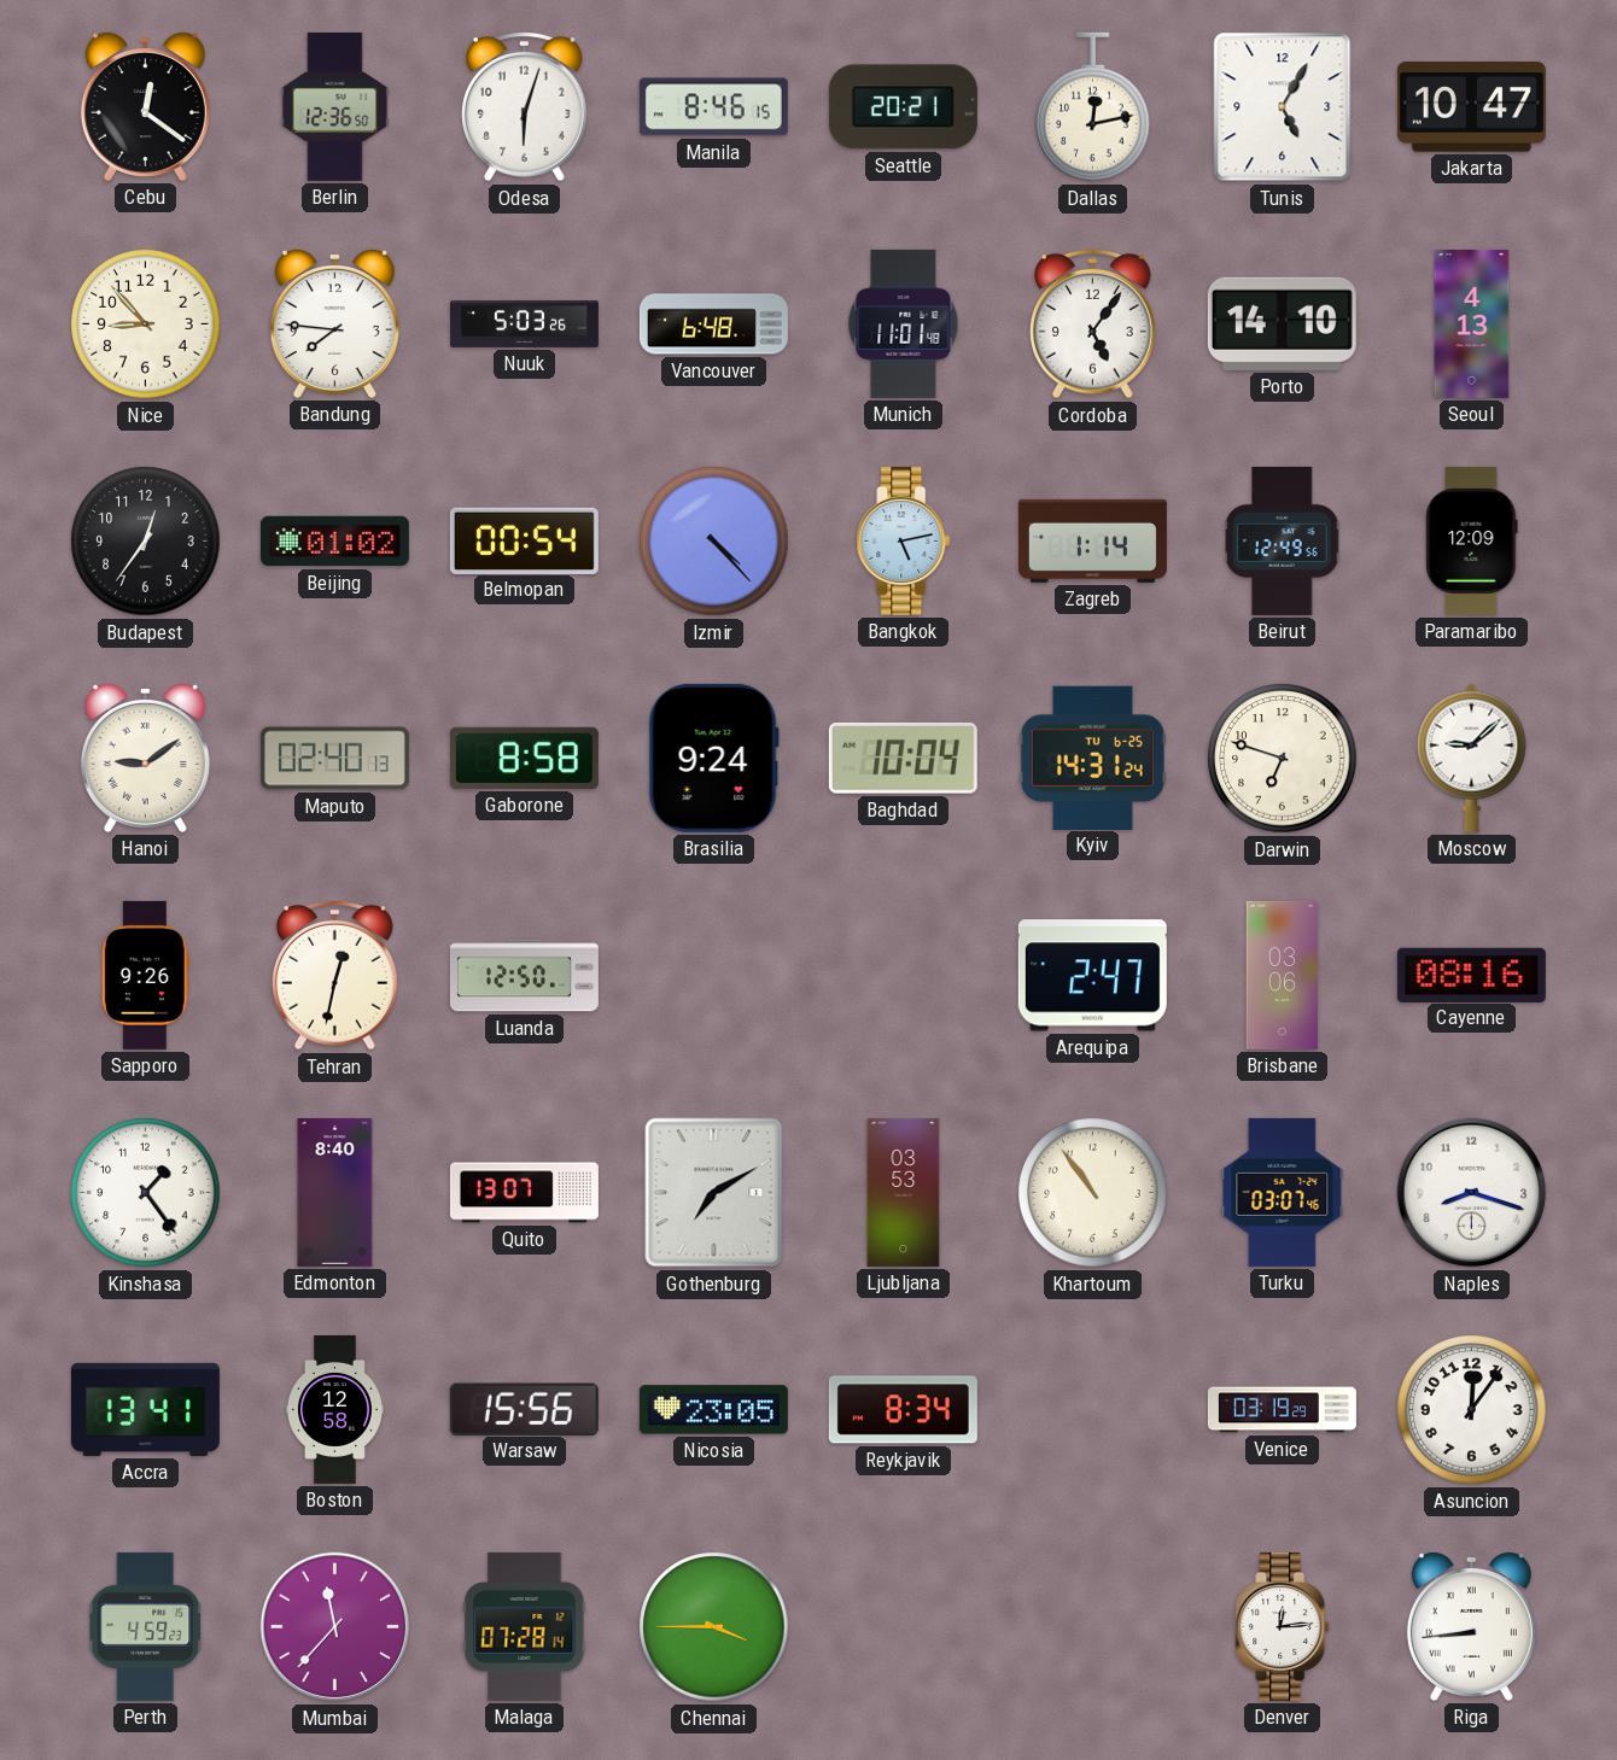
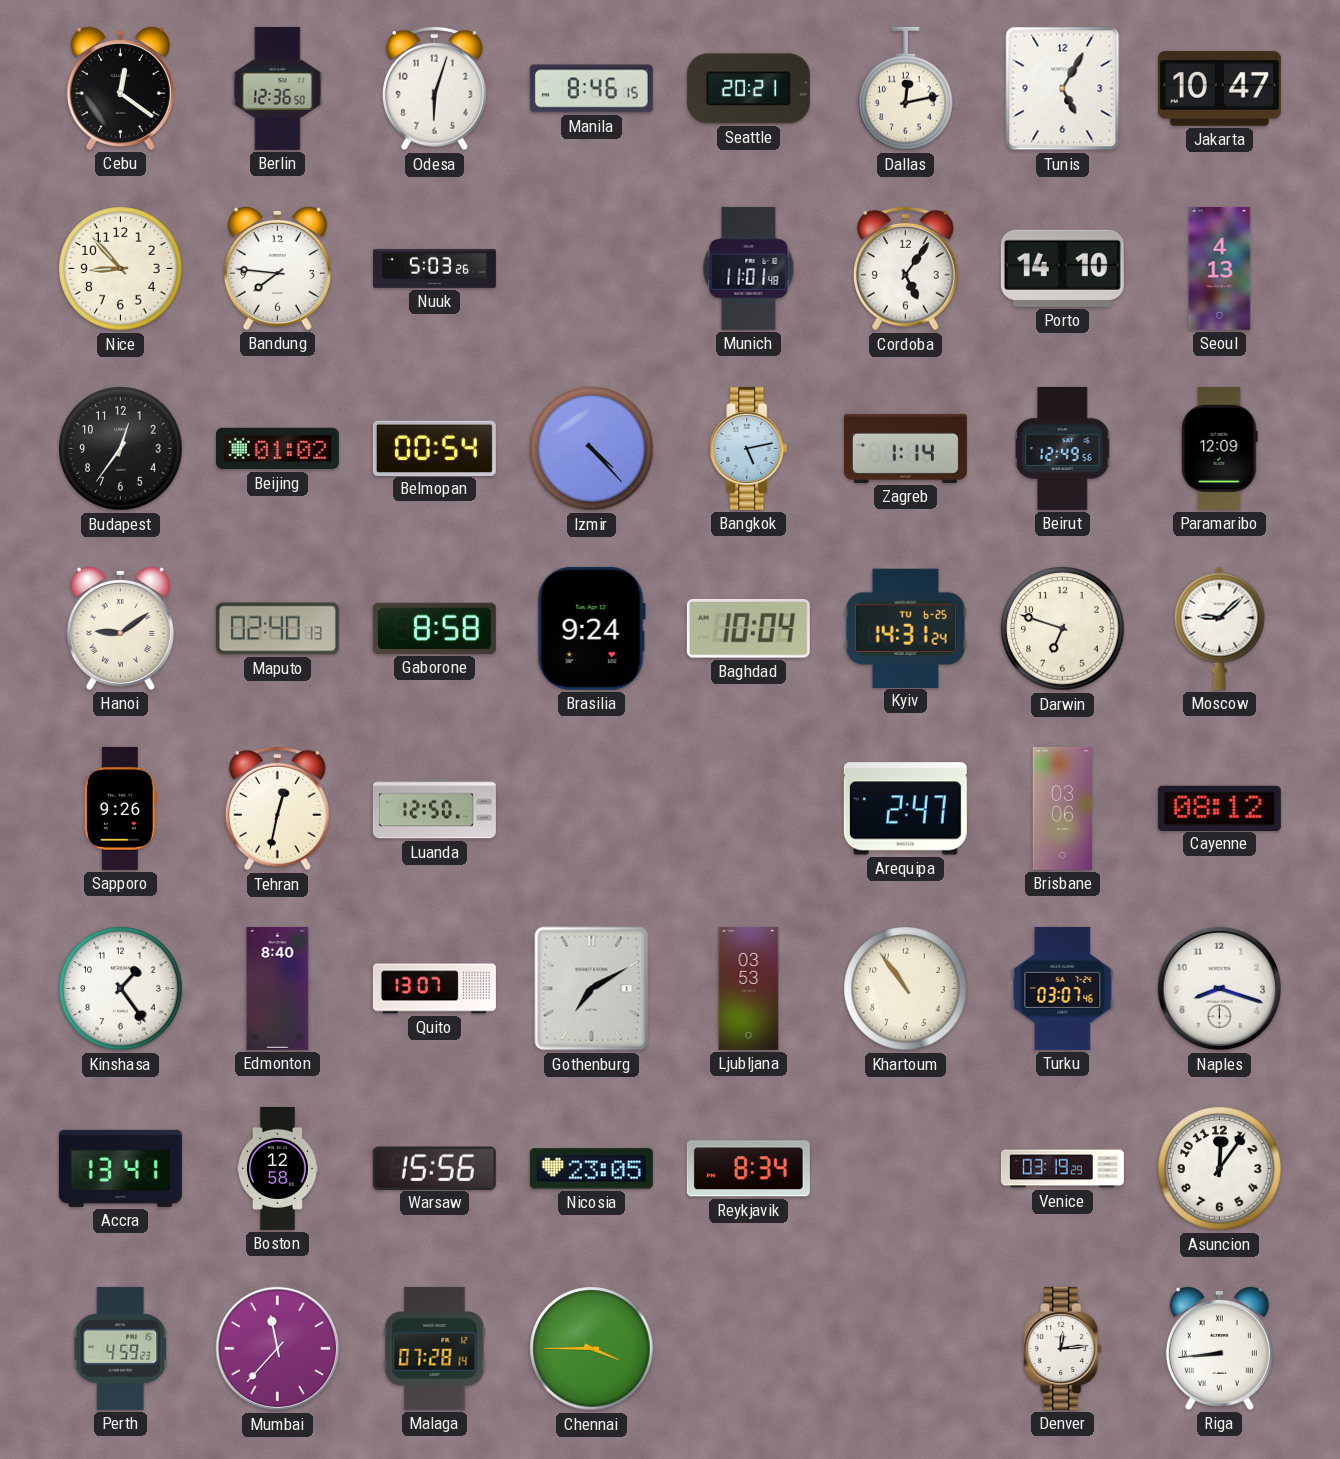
Vancouver: 6:48 -> none (713, 324)
Cayenne: 08:16 -> 08:12 (1219, 808)
